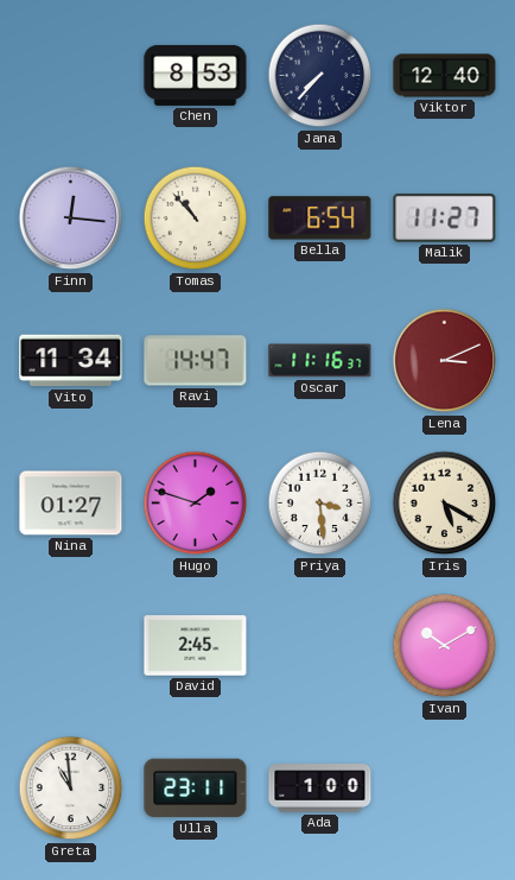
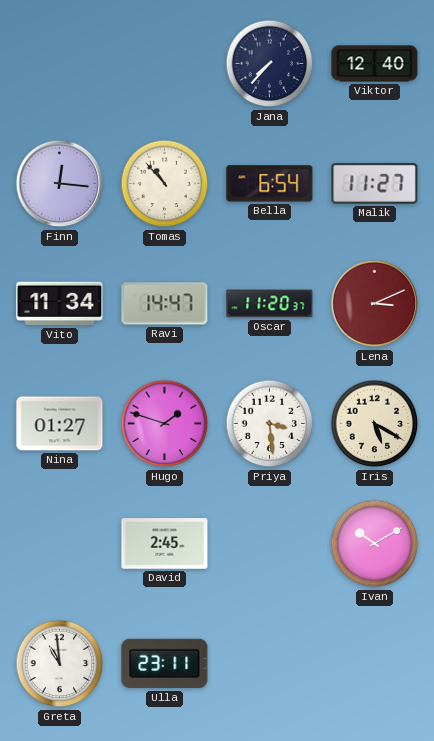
Chen: 8:53 -> none (196, 75)
Oscar: 11:16 -> 11:20 (270, 304)
Ada: 1:00 -> none (320, 789)
